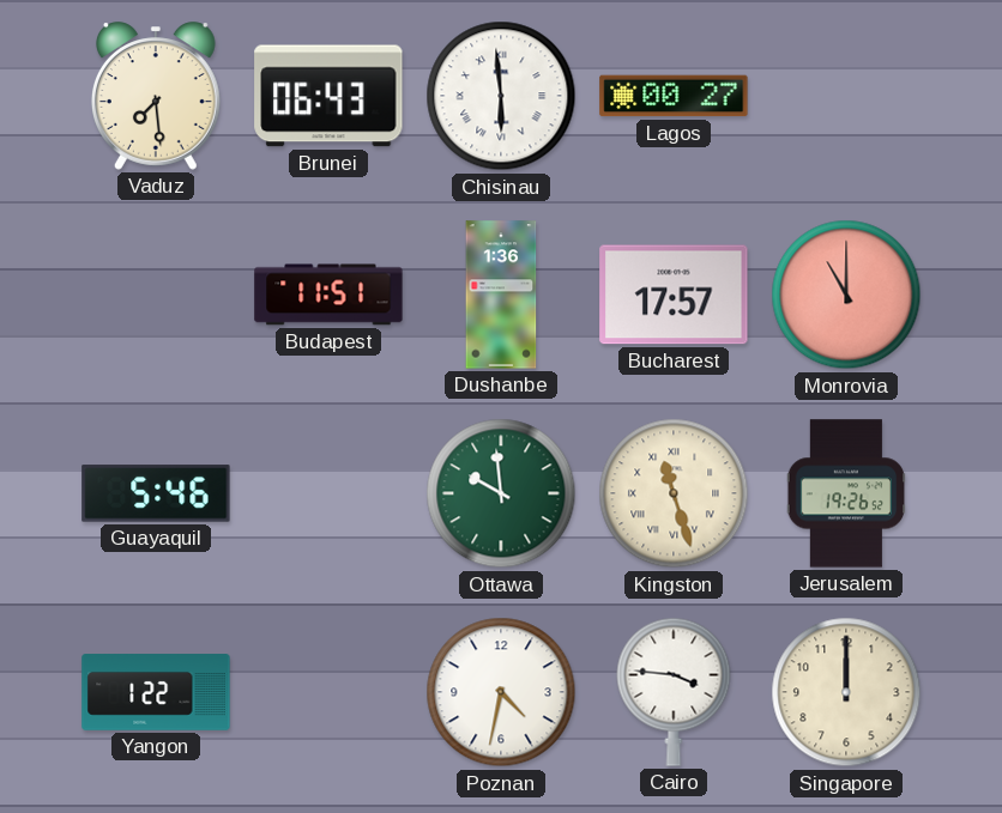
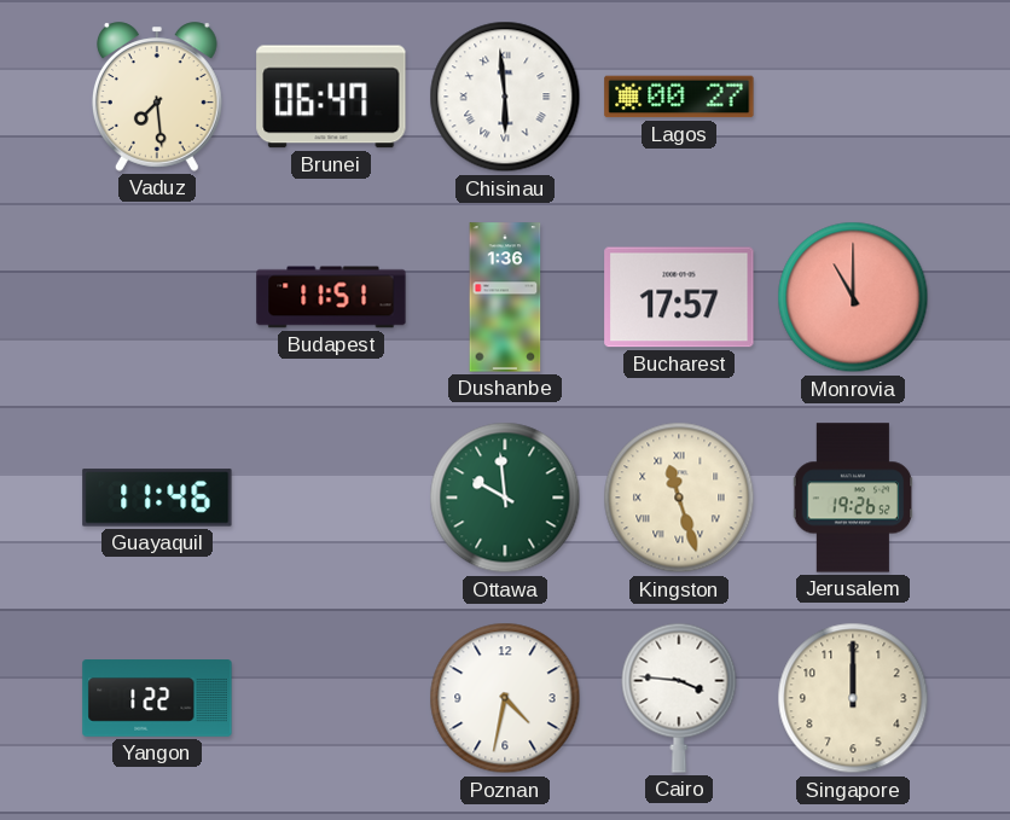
Brunei: 06:43 -> 06:47 (331, 97)
Guayaquil: 5:46 -> 11:46 (157, 498)
